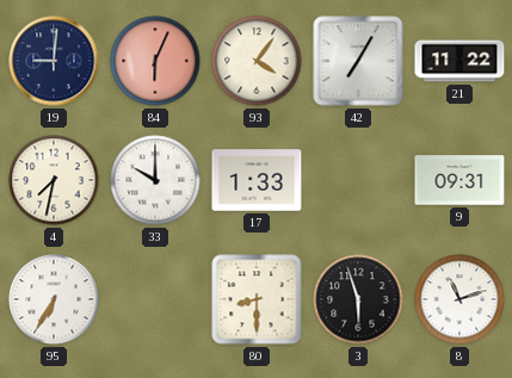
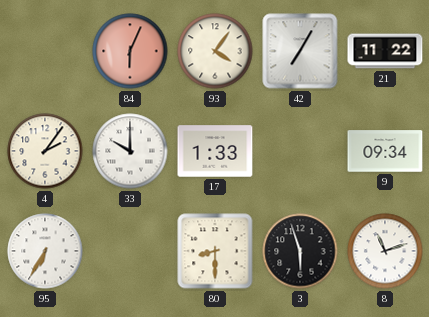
19: 9:01 -> none (54, 61)
4: 7:32 -> 2:06 (45, 151)
9: 09:31 -> 09:34 (385, 151)
